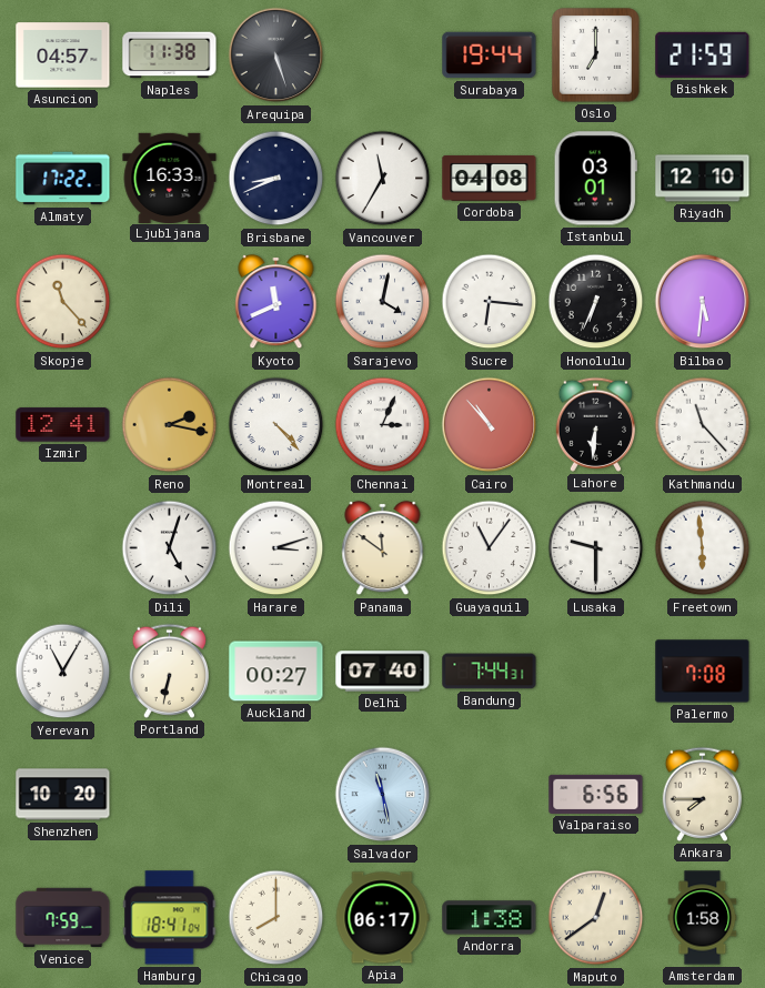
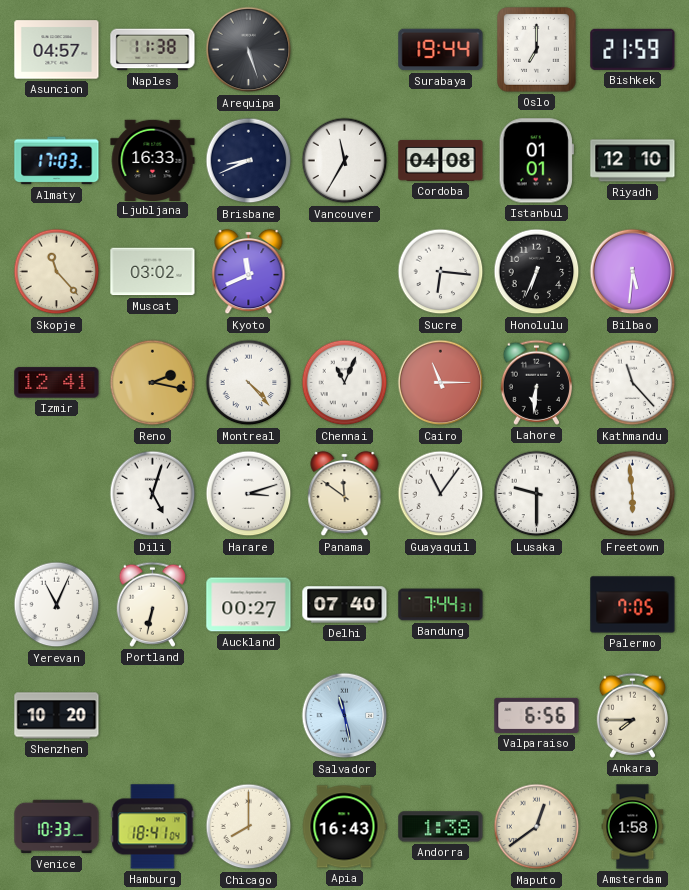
Almaty: 17:22 -> 17:03 (57, 161)
Istanbul: 03:01 -> 01:01 (536, 161)
Muscat: none -> 03:02 (153, 272)
Sarajevo: 4:02 -> none (383, 302)
Chennai: 3:04 -> 11:04 (345, 383)
Cairo: 10:53 -> 11:15 (441, 383)
Yerevan: 11:05 -> 11:04 (57, 605)
Palermo: 7:08 -> 7:05 (633, 605)
Venice: 7:59 -> 10:33 (57, 827)
Apia: 06:17 -> 16:43 (344, 827)
